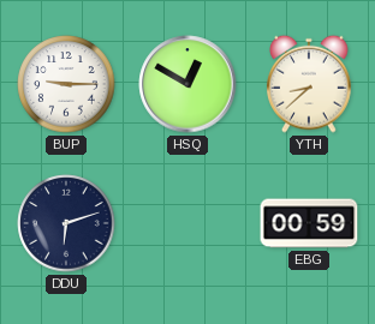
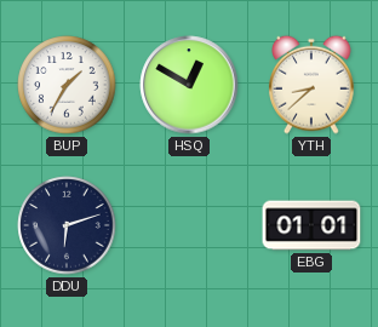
BUP: 9:15 -> 1:35 (67, 85)
EBG: 00:59 -> 01:01 (311, 225)
